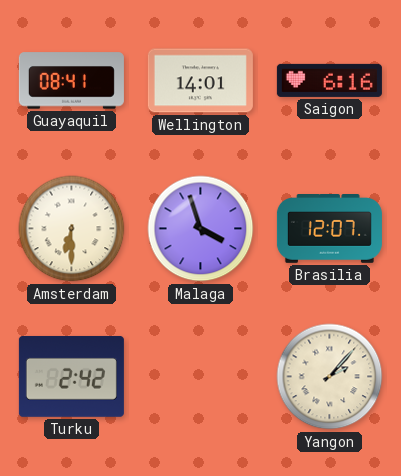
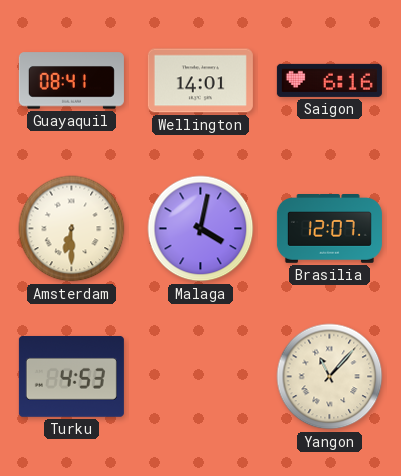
Malaga: 3:57 -> 4:02 (201, 229)
Turku: 2:42 -> 4:53 (71, 376)
Yangon: 2:07 -> 11:07 (330, 377)
